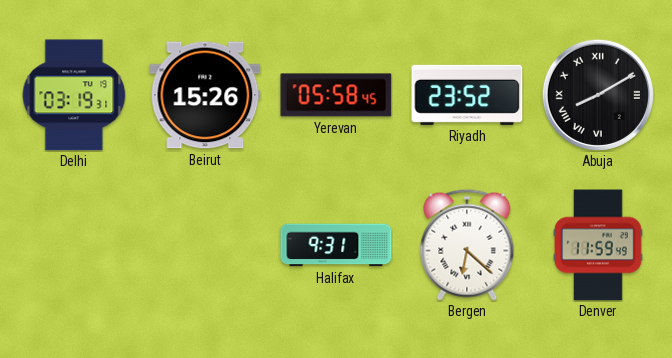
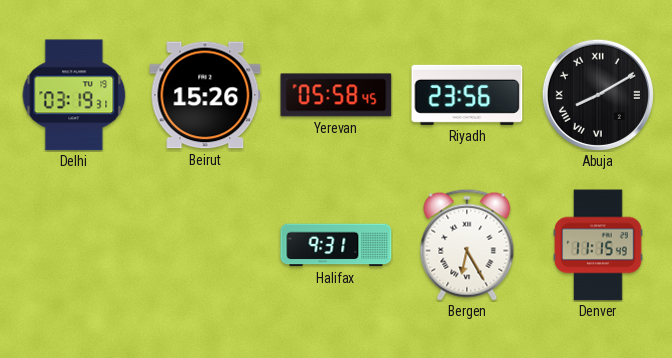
Riyadh: 23:52 -> 23:56 (467, 95)
Bergen: 6:22 -> 6:25 (467, 245)
Denver: 11:59 -> 11:15 (598, 245)
